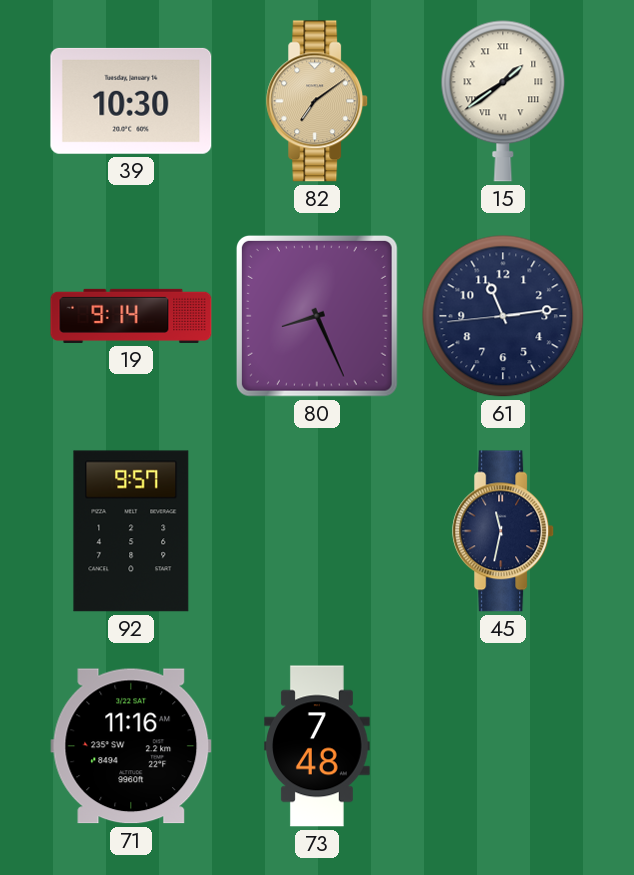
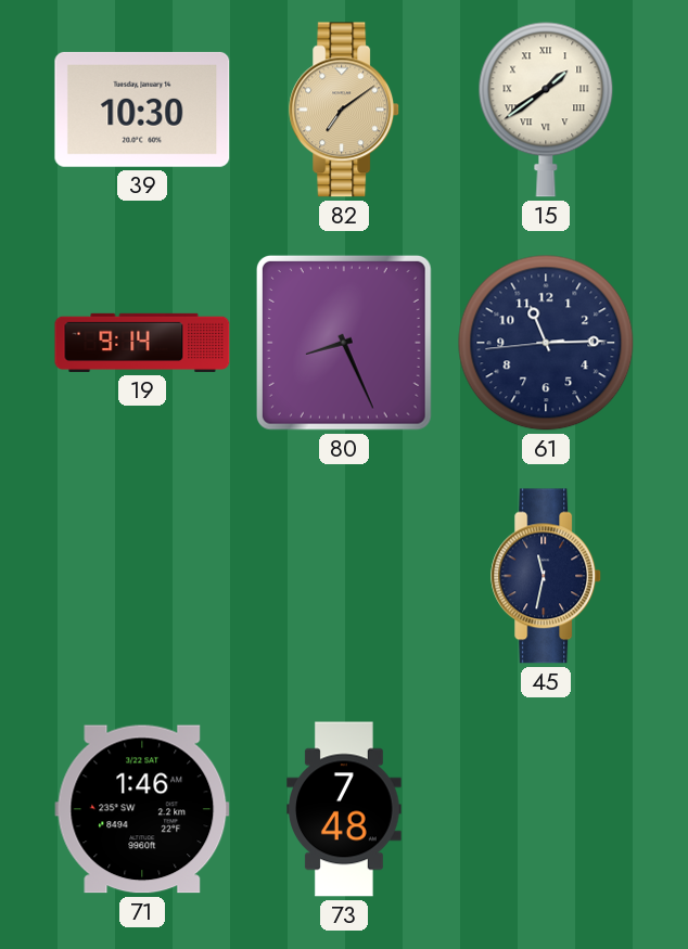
61: 11:13 -> 11:14 (546, 343)
92: 9:57 -> none (131, 531)
71: 11:16 -> 1:46 (142, 809)
